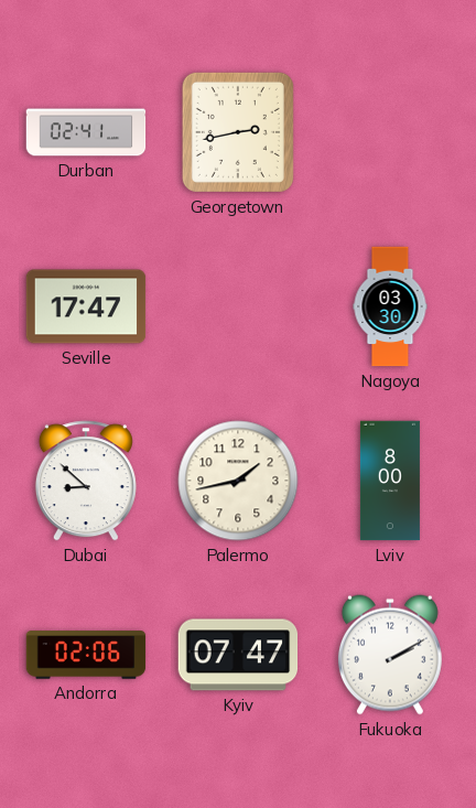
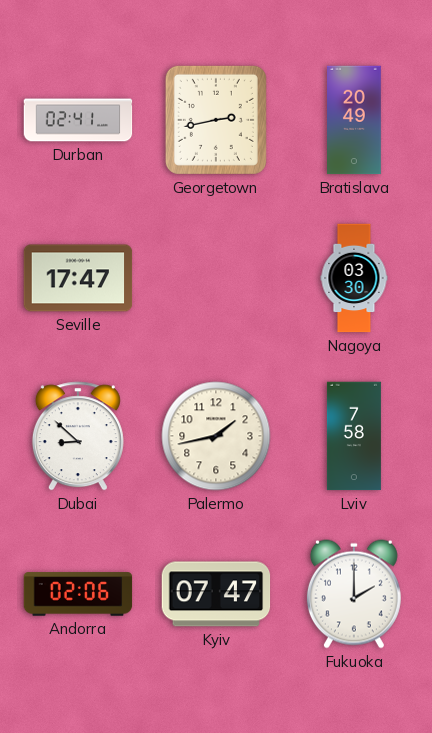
Bratislava: none -> 20:49 (355, 120)
Lviv: 8:00 -> 7:58 (354, 436)
Fukuoka: 2:10 -> 2:00 (354, 594)
